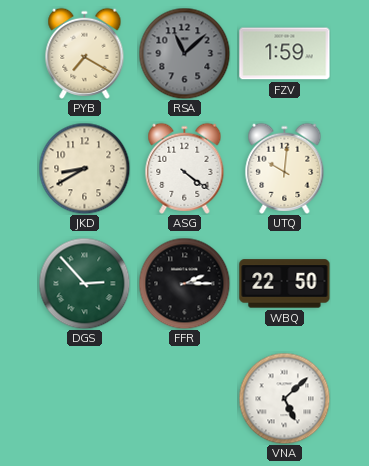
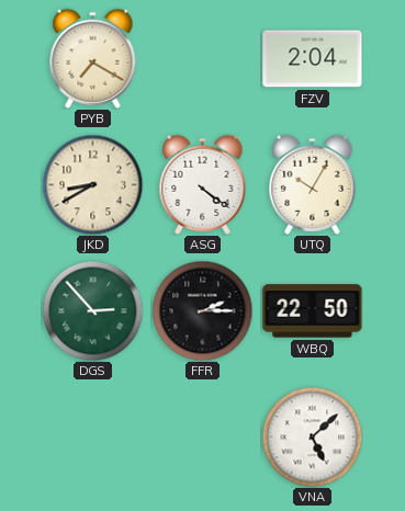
RSA: 11:08 -> none (184, 53)
FZV: 1:59 -> 2:04 (313, 59)
UTQ: 10:01 -> 10:05 (313, 184)
